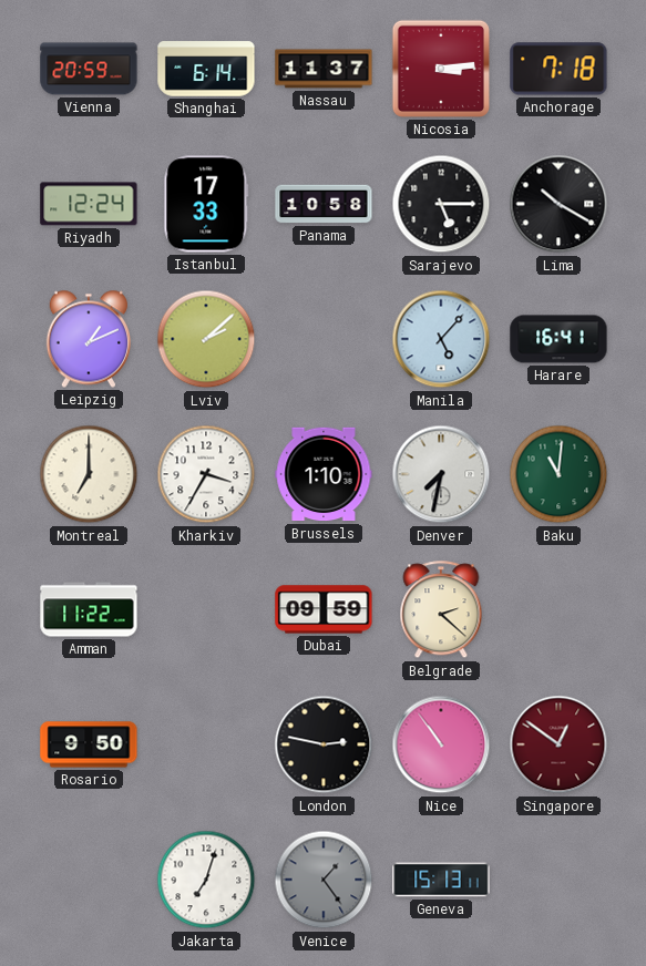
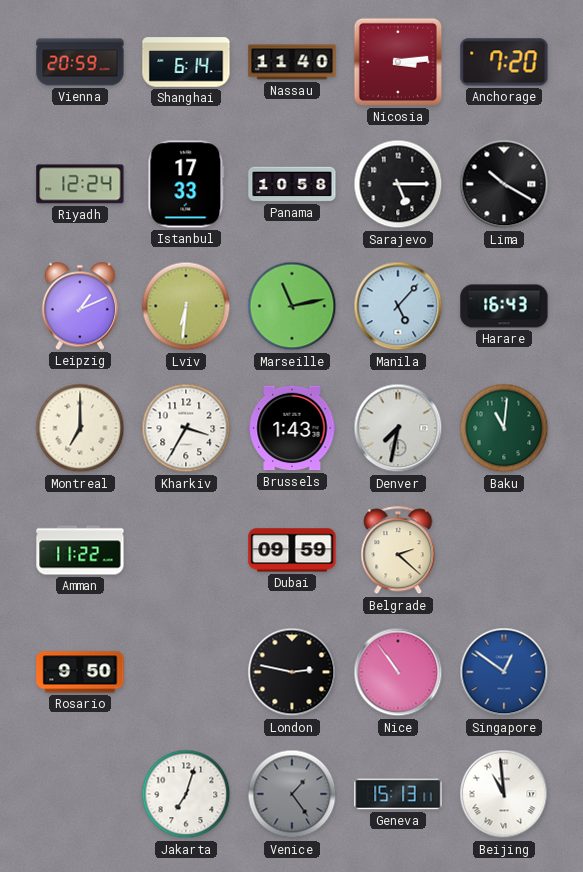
Nassau: 11:37 -> 11:40 (292, 62)
Anchorage: 7:18 -> 7:20 (504, 62)
Lviv: 2:08 -> 6:31 (186, 306)
Marseille: none -> 11:13 (292, 306)
Harare: 16:41 -> 16:43 (504, 306)
Brussels: 1:10 -> 1:43 (292, 428)
Singapore dial: burgundy -> blue (504, 672)
Beijing: none -> 10:59 (504, 794)
